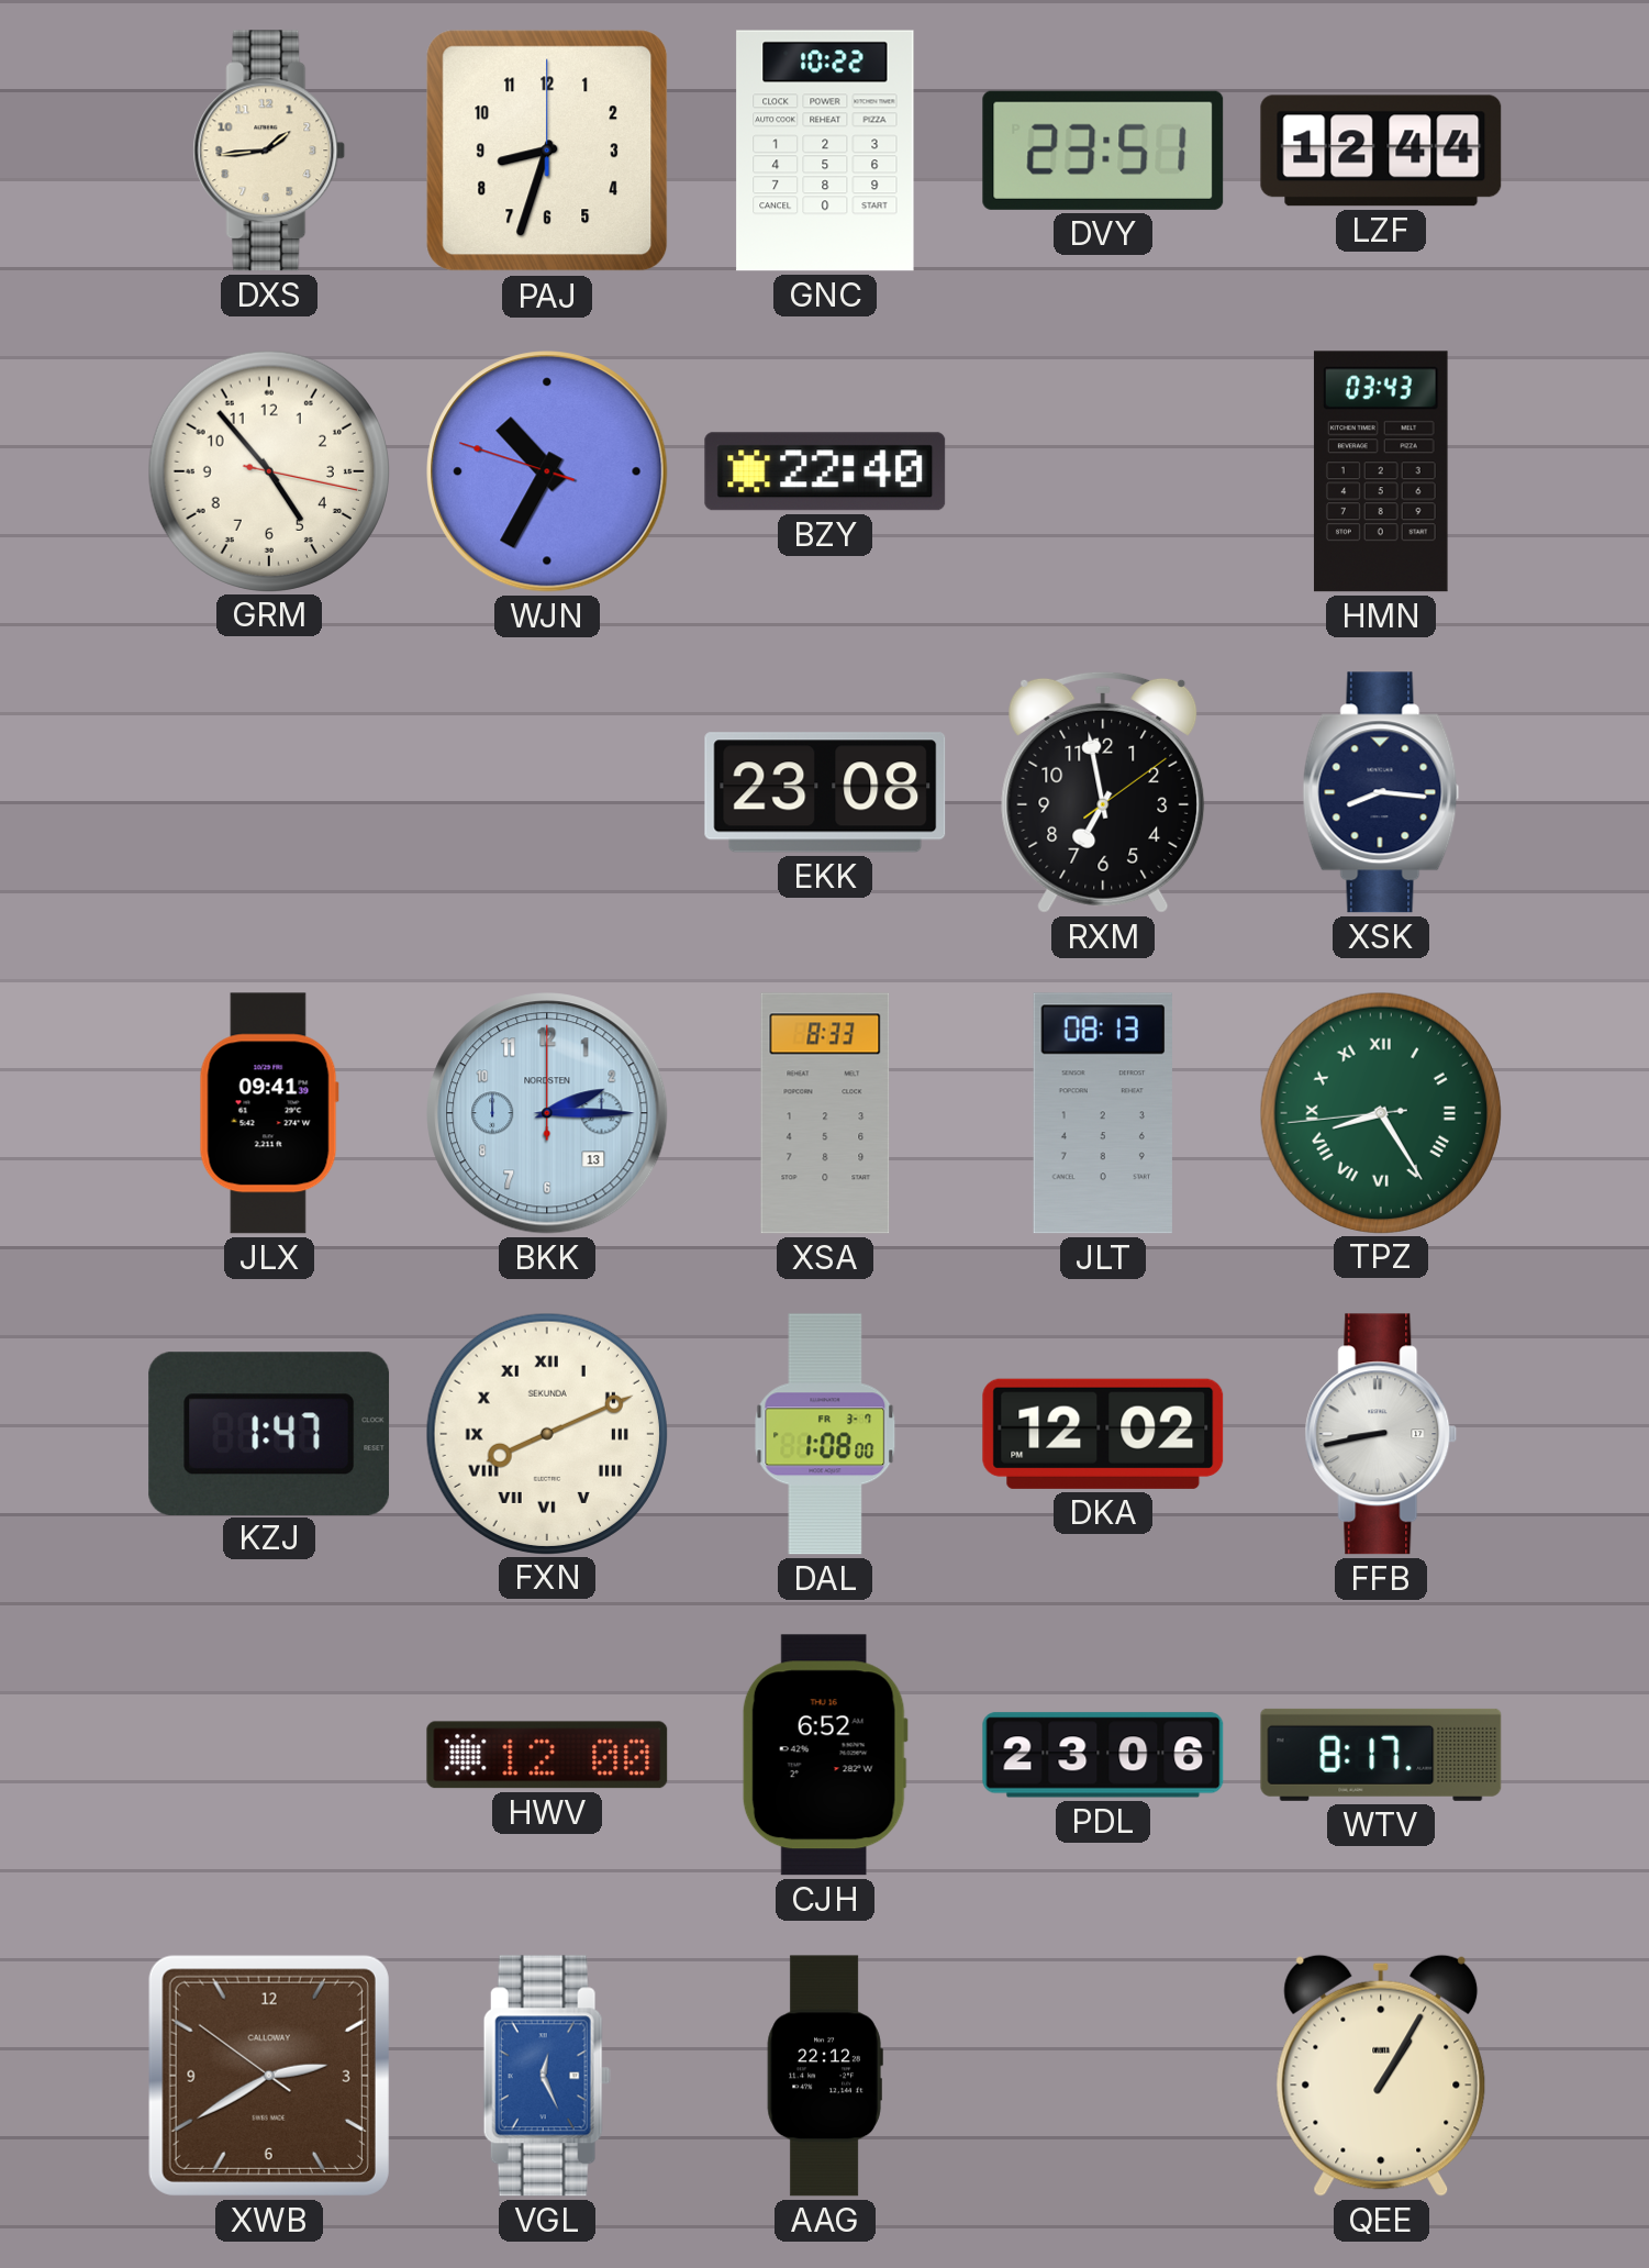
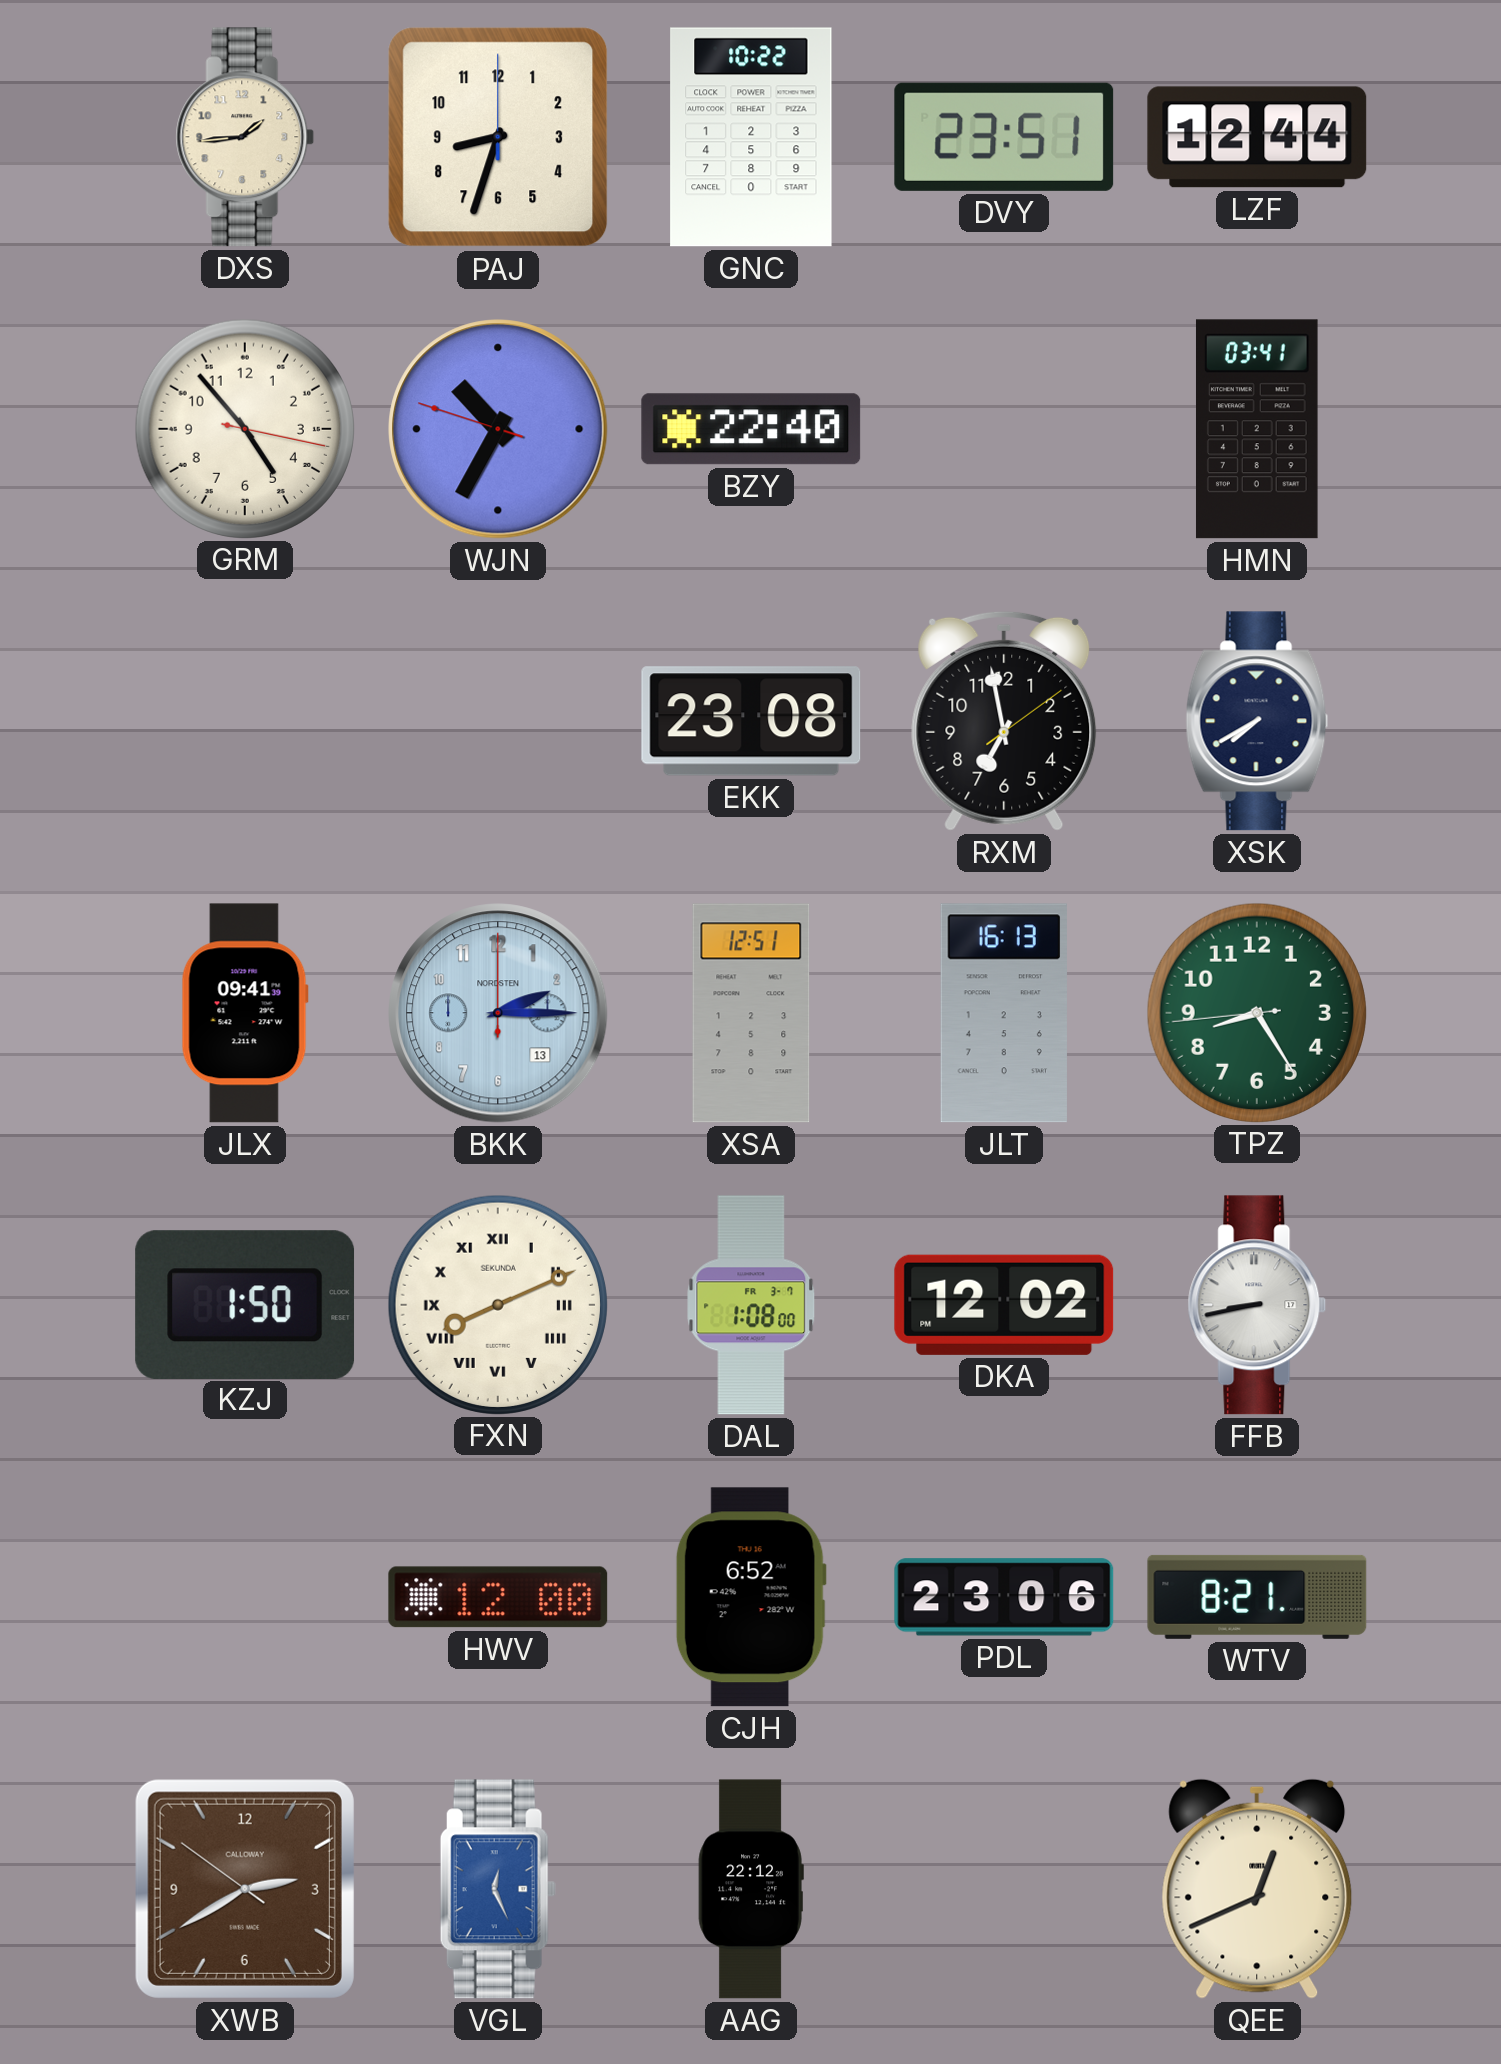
HMN: 03:43 -> 03:41 (1257, 429)
XSK: 8:16 -> 7:40 (1257, 721)
XSA: 8:33 -> 12:51 (751, 1013)
JLT: 08:13 -> 16:13 (1004, 1013)
TPZ numerals: Roman -> Arabic (1256, 1012)
KZJ: 1:47 -> 1:50 (245, 1304)
WTV: 8:17 -> 8:21 (1257, 1597)
QEE: 1:05 -> 12:41 (1257, 1889)
